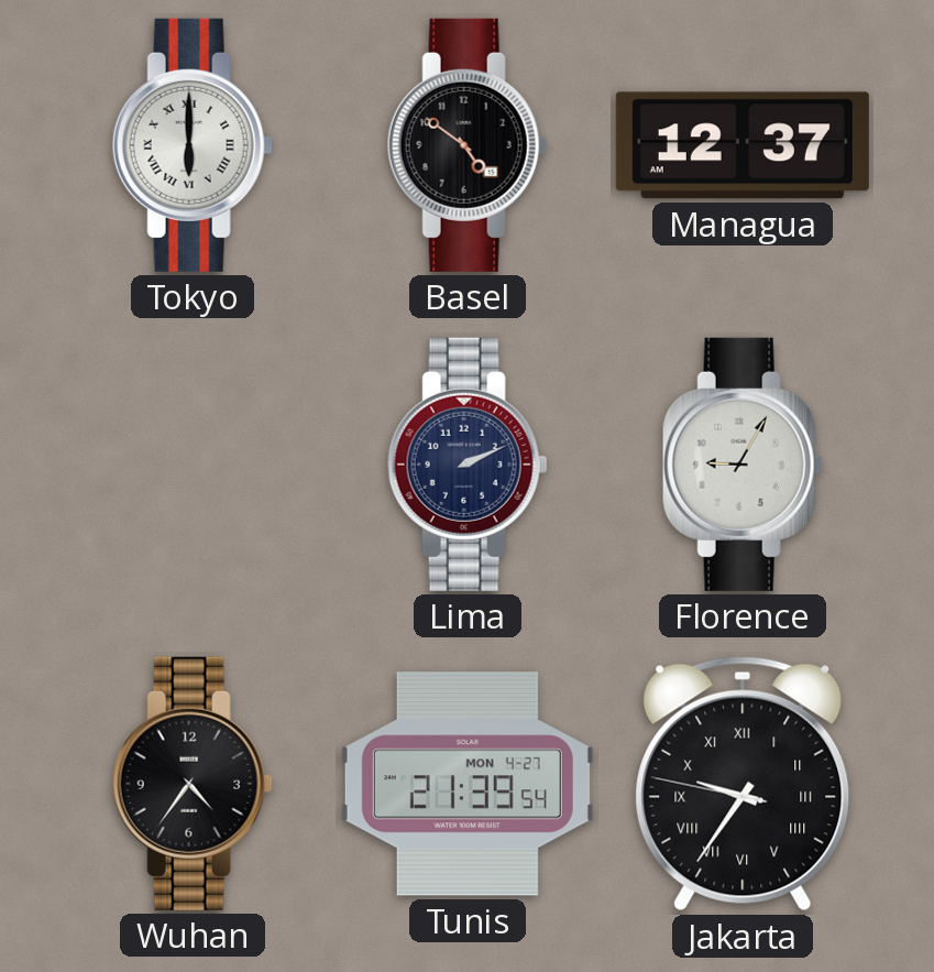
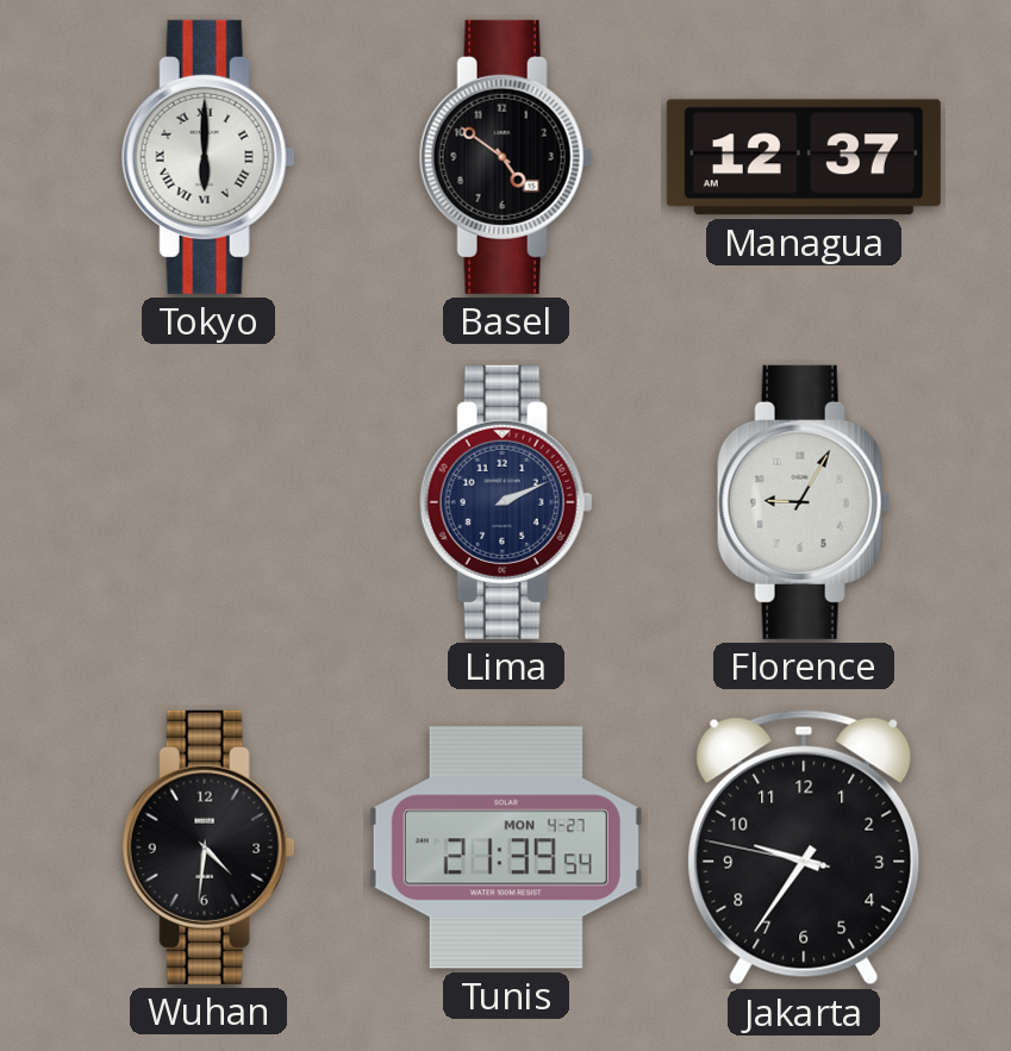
Wuhan: 4:36 -> 4:31 (208, 847)
Jakarta numerals: Roman -> Arabic (804, 847)
